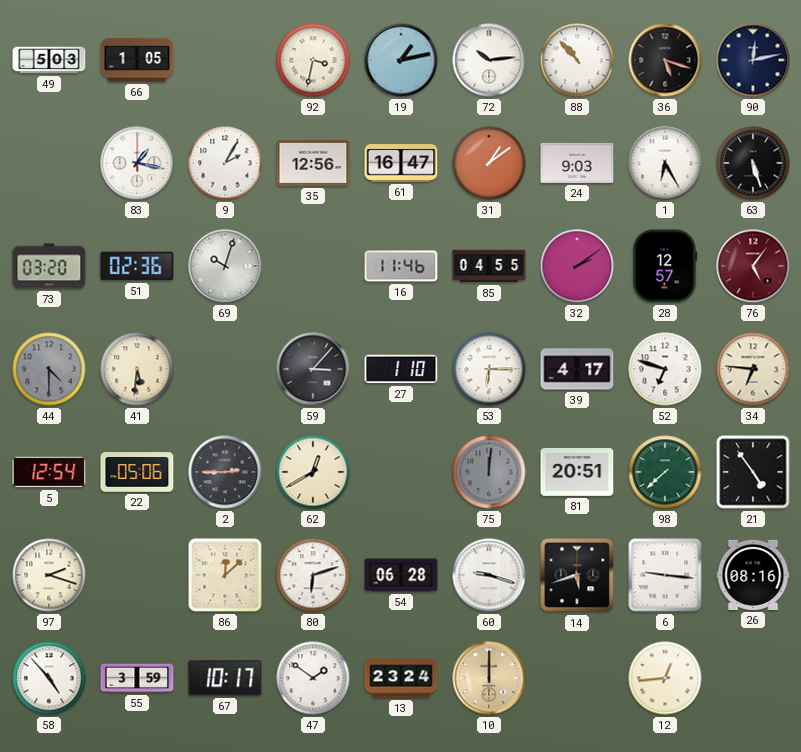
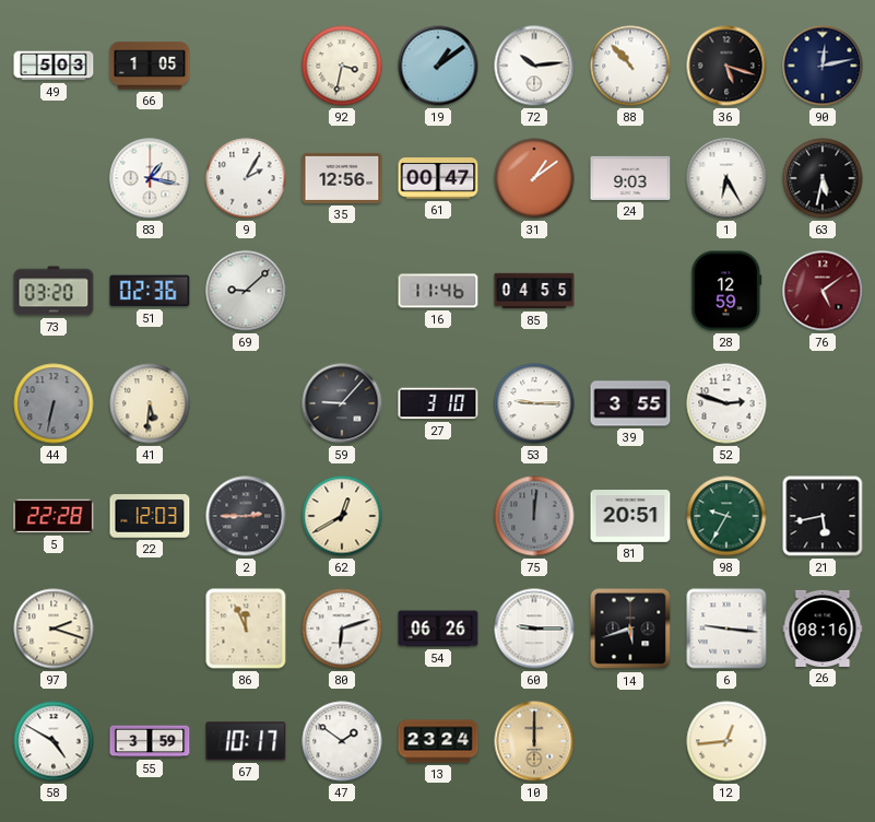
19: 1:13 -> 1:09 (438, 66)
61: 16:47 -> 00:47 (438, 178)
63: 5:27 -> 5:32 (823, 178)
69: 10:03 -> 9:08 (246, 291)
32: 2:09 -> none (577, 266)
28: 12:57 -> 12:59 (726, 291)
76: 5:06 -> 5:09 (823, 291)
44: 4:30 -> 6:32 (54, 403)
59: 3:07 -> 9:07 (342, 403)
27: 1:10 -> 3:10 (438, 403)
53: 6:15 -> 9:15 (534, 403)
39: 4:17 -> 3:55 (630, 403)
52: 6:48 -> 2:48 (726, 403)
34: 6:46 -> none (753, 369)
5: 12:54 -> 22:28 (54, 516)
22: 05:06 -> 12:03 (150, 516)
98: 7:38 -> 9:35 (726, 516)
21: 4:54 -> 5:43 (823, 516)
86: 12:08 -> 11:56 (246, 629)
54: 06:28 -> 06:26 (438, 629)
60: 9:18 -> 9:15 (534, 629)
58: 4:53 -> 4:50 (54, 741)
